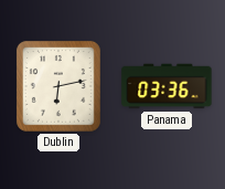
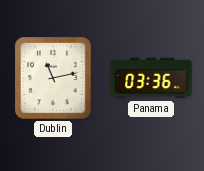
Dublin: 6:13 -> 11:13 (53, 78)
